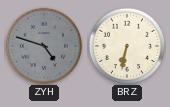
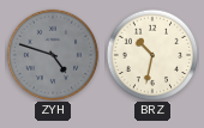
BRZ: 6:32 -> 10:32 (152, 55)
